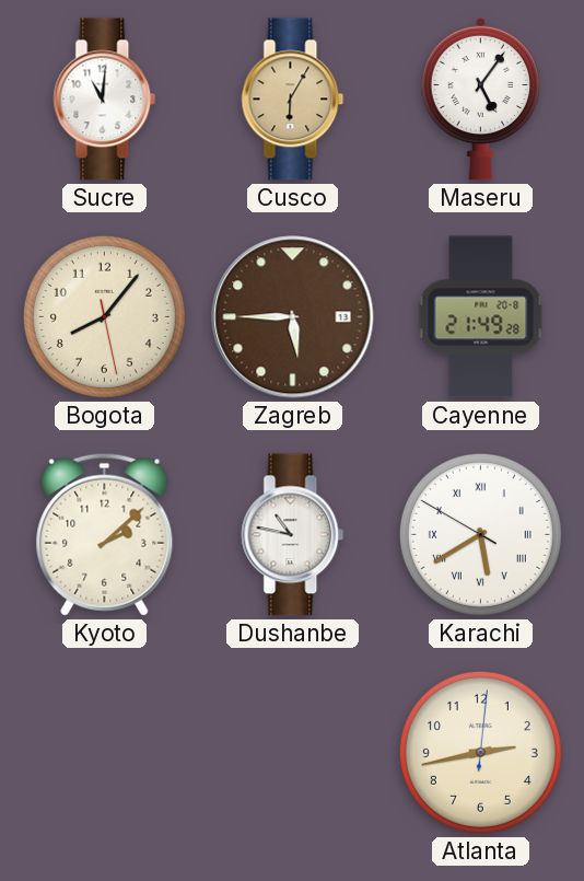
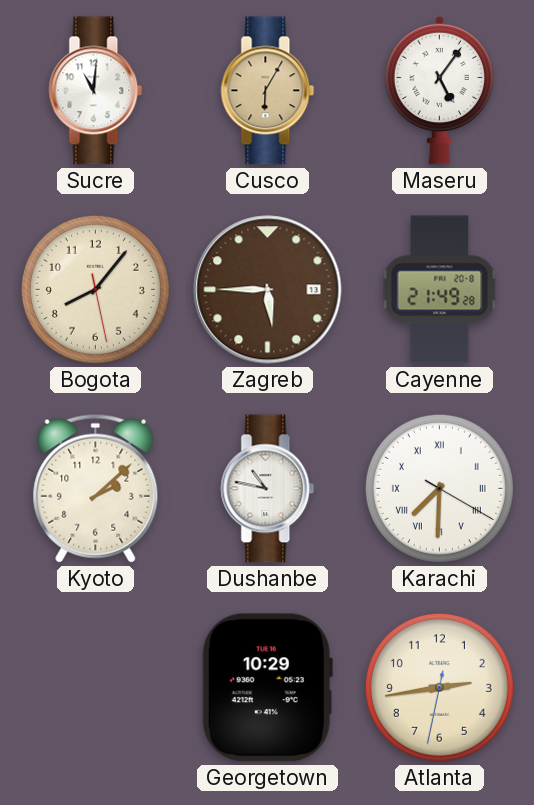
Karachi: 5:39 -> 7:30 (439, 488)
Georgetown: none -> 10:29 (267, 688)
Atlanta: 2:43:01 -> 2:43:32 (439, 687)
